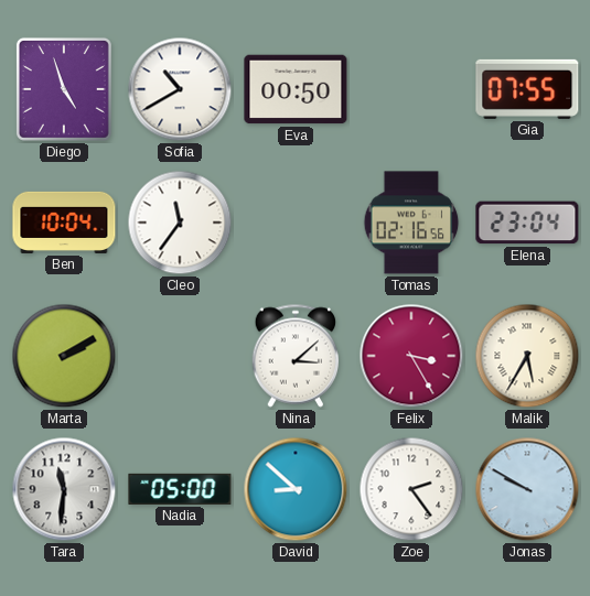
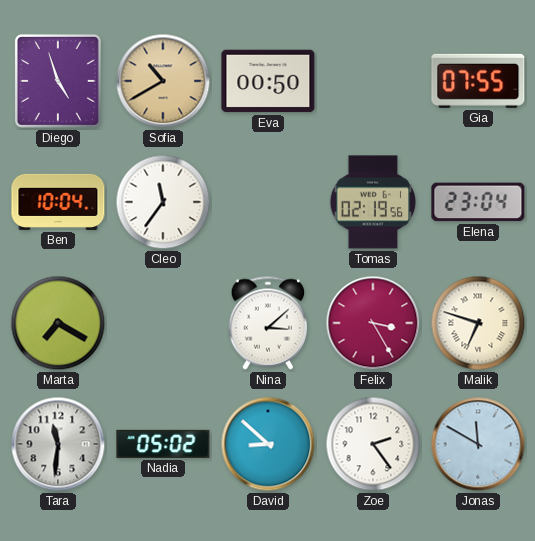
Sofia dial: white -> champagne (163, 81)
Tomas: 02:16 -> 02:19 (373, 202)
Marta: 2:10 -> 7:20 (58, 323)
Malik: 5:35 -> 6:48 (478, 323)
Nadia: 05:00 -> 05:02 (163, 444)
Jonas: 9:50 -> 11:50 (478, 444)
